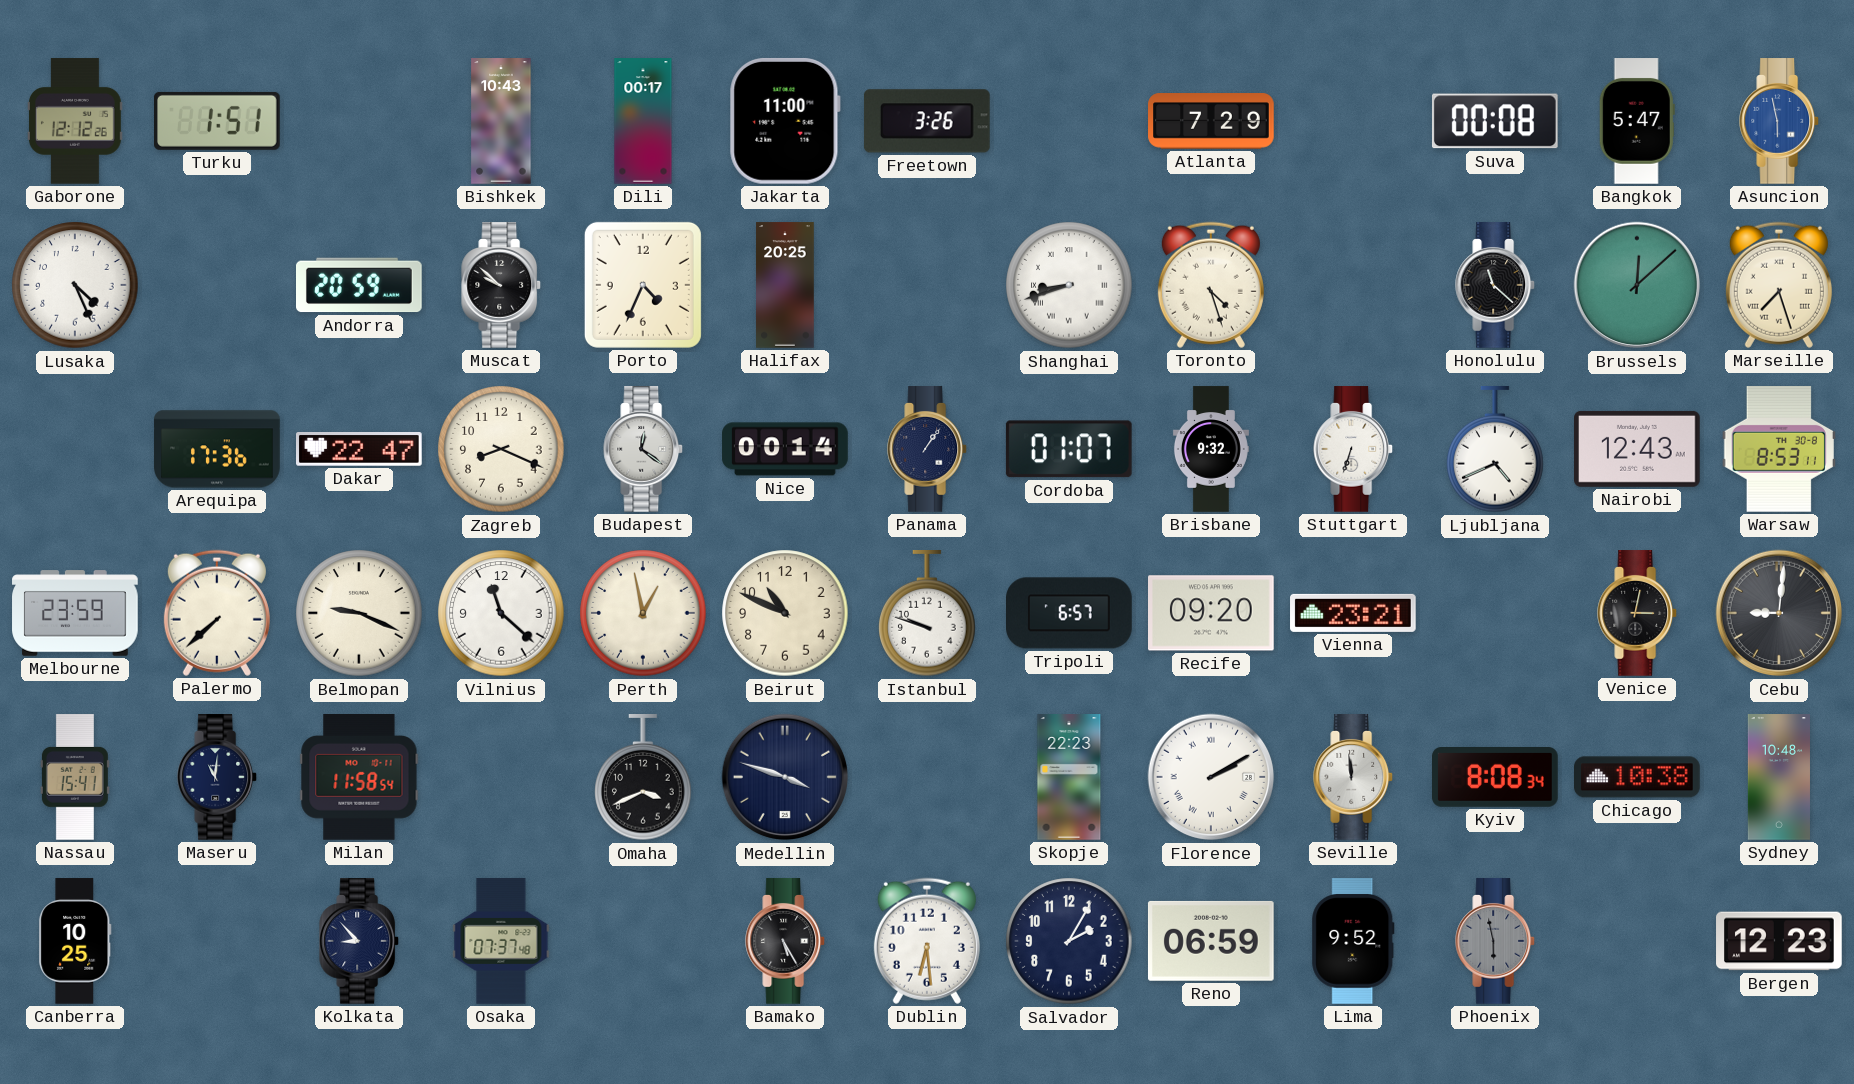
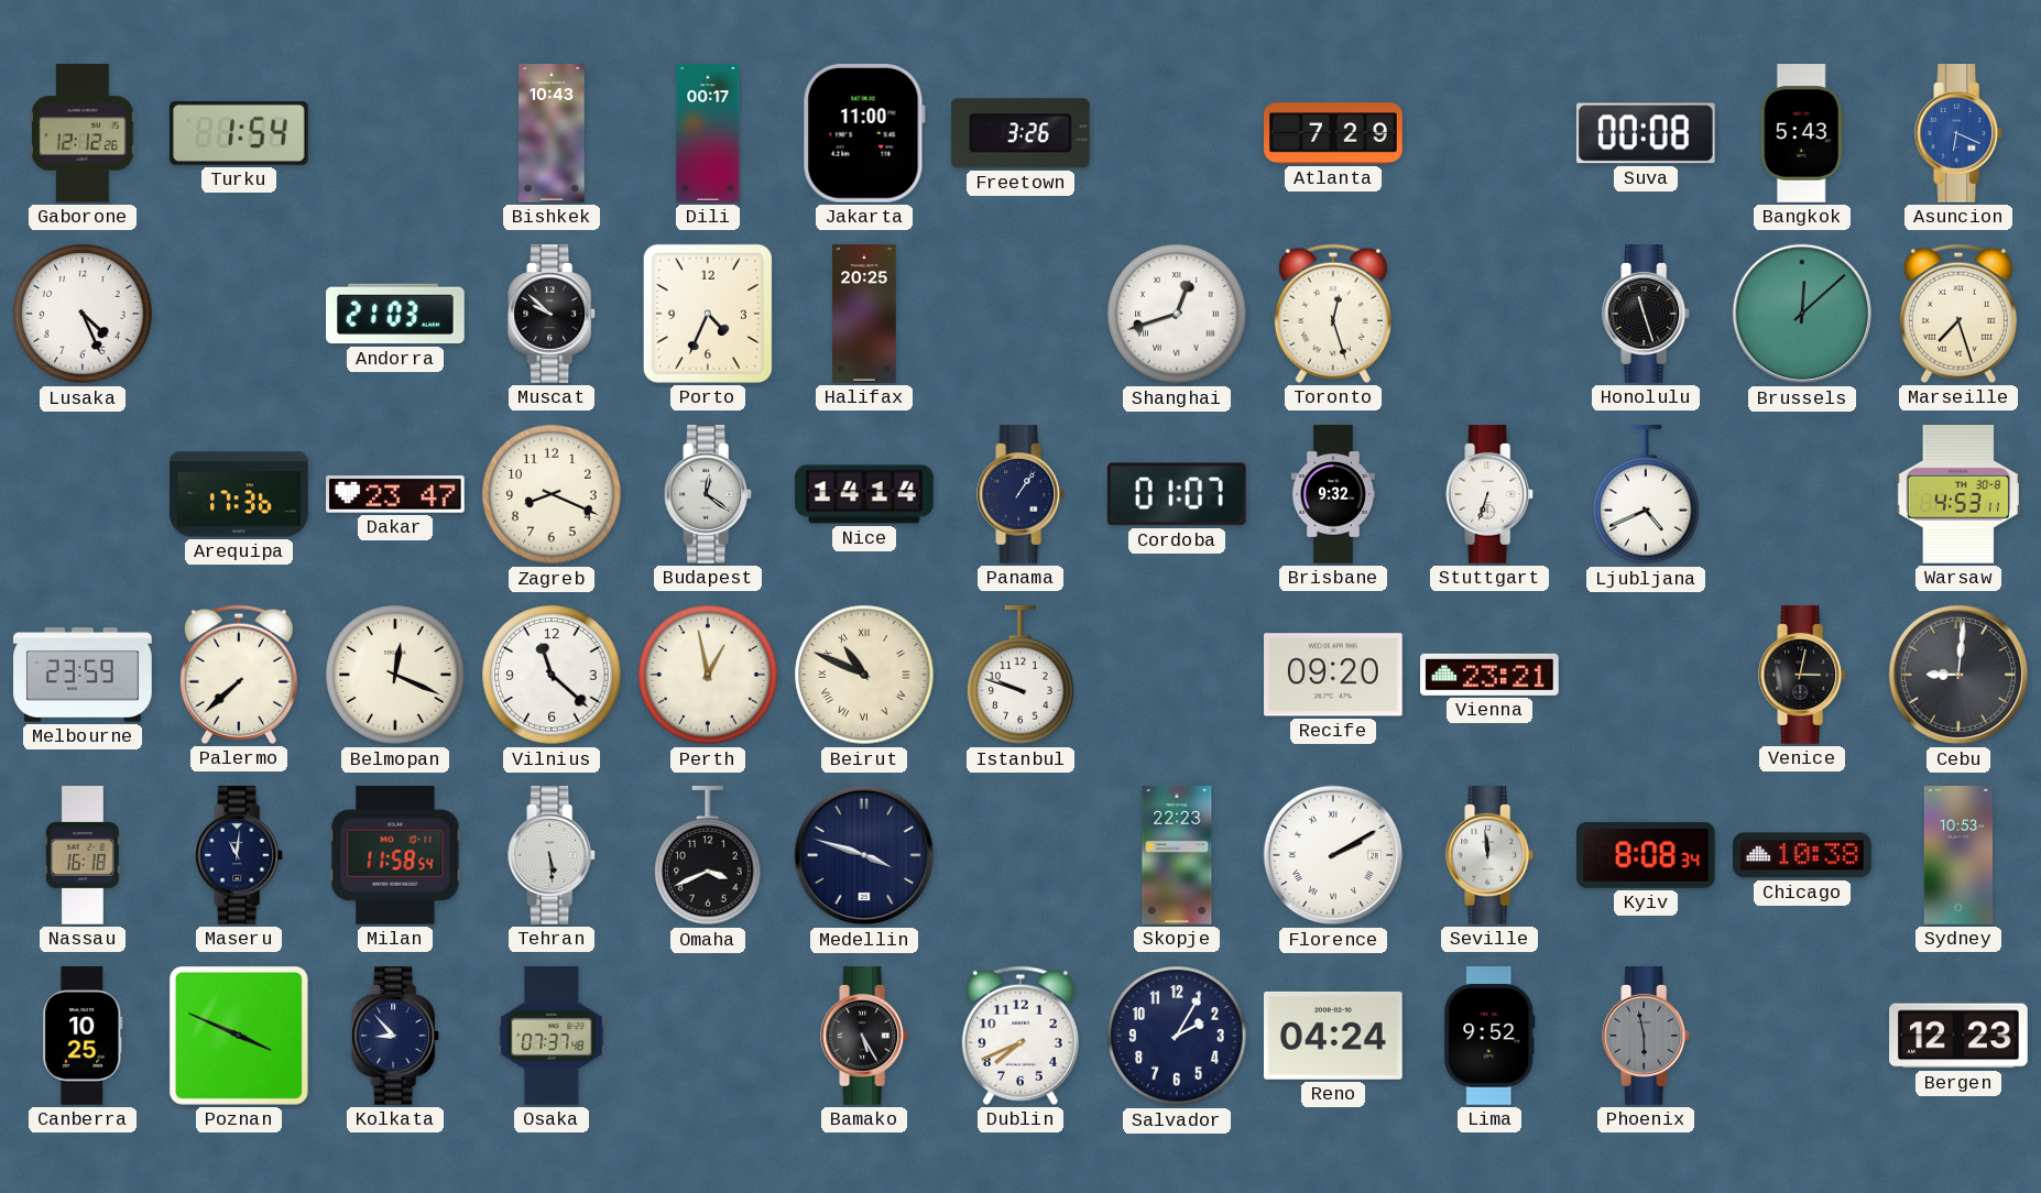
Turku: 1:51 -> 1:54 (240, 133)
Bangkok: 5:47 -> 5:43 (1802, 133)
Asuncion: 5:58 -> 6:19 (1960, 133)
Andorra: 20:59 -> 21:03 (396, 314)
Shanghai: 8:42 -> 12:42 (1177, 314)
Toronto: 4:27 -> 12:27 (1333, 314)
Honolulu: 11:22 -> 11:27 (1647, 314)
Dakar: 22:47 -> 23:47 (396, 495)
Nice: 00:14 -> 14:14 (864, 494)
Nairobi: 12:43 -> none (1638, 449)
Warsaw: 8:53 -> 4:53 (1958, 495)
Belmopan: 9:19 -> 12:19 (395, 675)
Beirut numerals: Arabic -> Roman (864, 675)
Tripoli: 6:57 -> none (1070, 613)
Nassau: 15:41 -> 16:18 (83, 855)
Tehran: none -> 5:29 (553, 855)
Sydney: 10:48 -> 10:53 (1958, 855)
Poznan: none -> 3:49 (239, 1036)
Dublin: 6:29 -> 7:41 (1020, 1036)
Reno: 06:59 -> 04:24 (1333, 1036)
